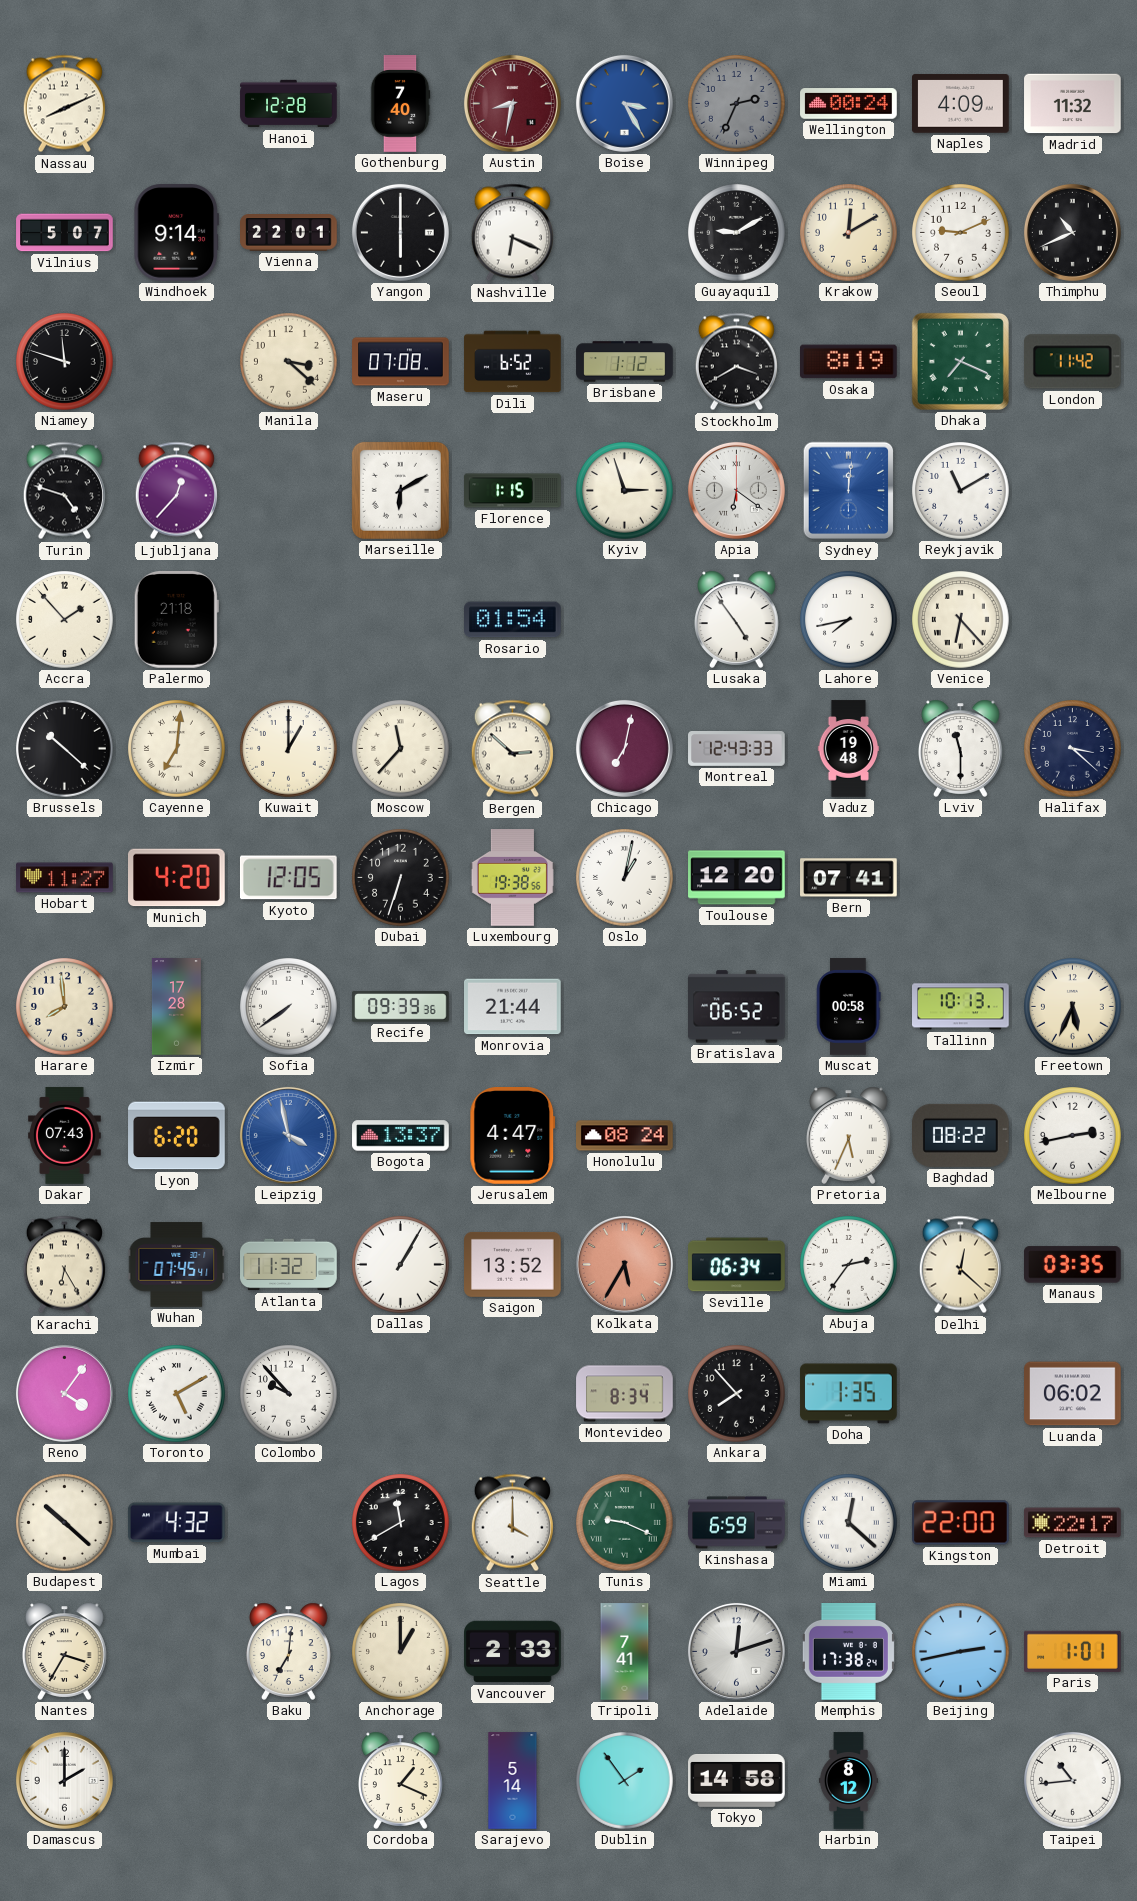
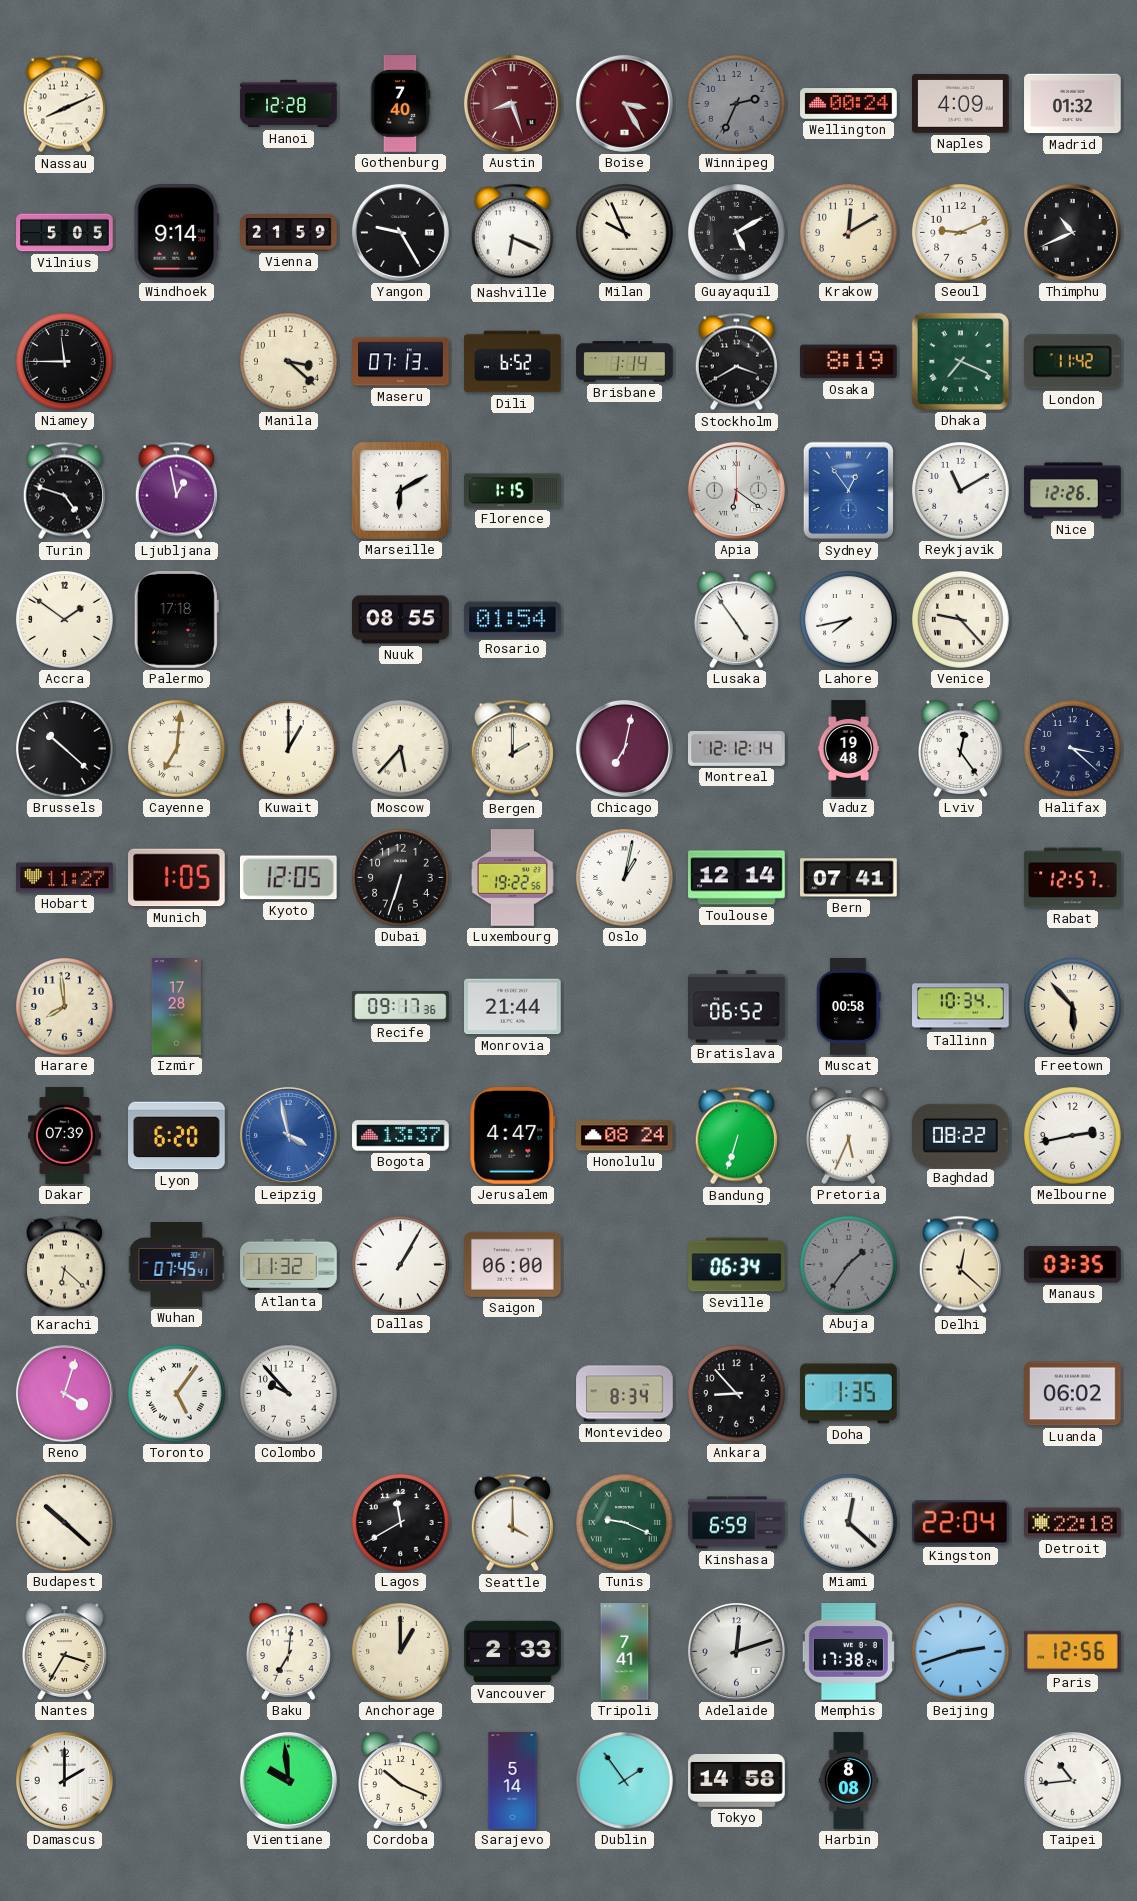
Austin: 8:32 -> 8:27 (512, 103)
Boise dial: blue -> burgundy (624, 103)
Madrid: 11:32 -> 01:32 (1073, 104)
Vilnius: 5:07 -> 5:05 (65, 233)
Vienna: 22:01 -> 21:59 (289, 233)
Yangon: 6:00 -> 9:25 (400, 232)
Milan: none -> 9:56 (625, 233)
Guayaquil: 9:10 -> 5:10 (737, 233)
Niamey: 11:48 -> 11:45 (65, 362)
Maseru: 07:08 -> 07:13 (401, 362)
Brisbane: 1:12 -> 1:14 (625, 362)
Ljubljana: 12:37 -> 12:58 (176, 491)
Kyiv: 2:57 -> none (625, 491)
Sydney: 12:01 -> 12:54 (849, 491)
Nice: none -> 12:26 (1073, 491)
Accra: 1:53 -> 1:51 (65, 620)
Palermo: 21:18 -> 17:18 (176, 620)
Nuuk: none -> 08:55 (401, 620)
Venice: 6:23 -> 9:23 (961, 620)
Moscow: 11:37 -> 5:37 (401, 749)
Bergen: 2:52 -> 2:00 (512, 749)
Montreal: 12:43 -> 12:12 (737, 749)
Lviv: 11:30 -> 12:24 (961, 748)
Munich: 4:20 -> 1:05 (177, 878)
Luxembourg: 19:38 -> 19:22 (512, 878)
Toulouse: 12:20 -> 12:14 (737, 878)
Rabat: none -> 12:57 (1073, 878)
Sofia: 7:39 -> none (289, 1007)
Recife: 09:39 -> 09:17 (401, 1007)
Tallinn: 10:13 -> 10:34 (961, 1007)
Freetown: 5:34 -> 5:53 (1073, 1007)
Dakar: 07:43 -> 07:39 (65, 1136)
Bandung: none -> 6:33 (736, 1136)
Karachi: 6:25 -> 6:22 (64, 1265)
Saigon: 13:52 -> 06:00 (513, 1264)
Kolkata: 5:35 -> none (624, 1264)
Abuja: 2:36 -> 1:36 (849, 1265)
Abuja dial: white -> grey (849, 1265)
Reno: 4:06 -> 4:03 (64, 1393)
Toronto: 5:10 -> 5:06 (177, 1394)
Ankara: 7:53 -> 8:53 (737, 1394)
Mumbai: 4:32 -> none (176, 1523)
Kingston: 22:00 -> 22:04 (961, 1523)
Detroit: 22:17 -> 22:18 (1073, 1523)
Beijing: 2:43 -> 2:42 (961, 1652)
Paris: 1:01 -> 12:56 (1073, 1651)
Vientiane: none -> 9:59 (288, 1780)
Cordoba: 1:19 -> 10:19 (401, 1780)
Harbin: 8:12 -> 8:08 (848, 1781)
